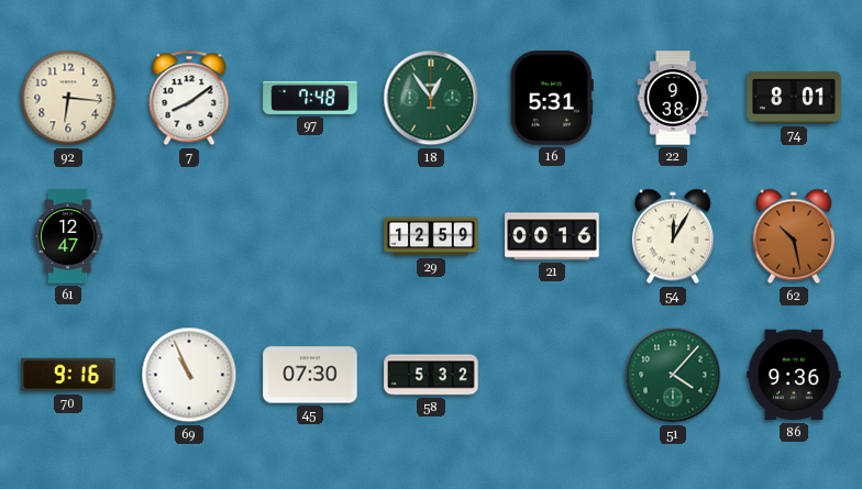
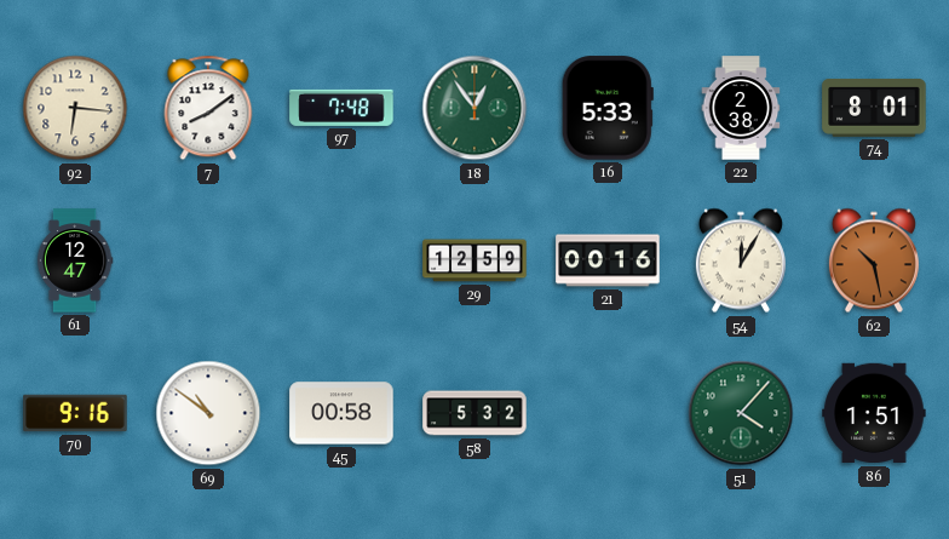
16: 5:31 -> 5:33 (608, 108)
22: 9:38 -> 2:38 (741, 108)
69: 10:56 -> 10:51 (208, 413)
45: 07:30 -> 00:58 (341, 413)
86: 9:36 -> 1:51 (874, 413)
